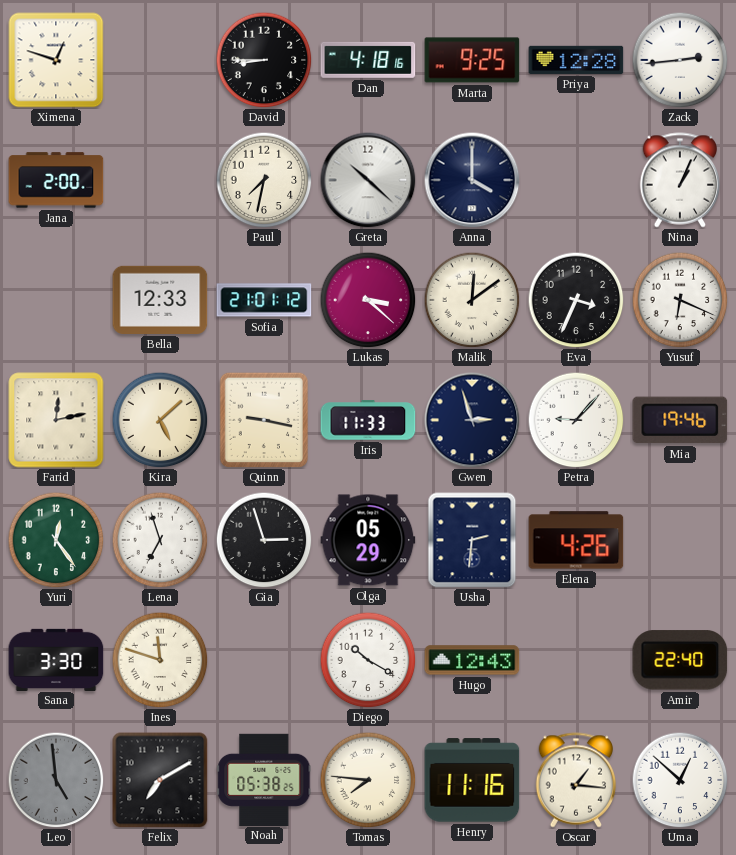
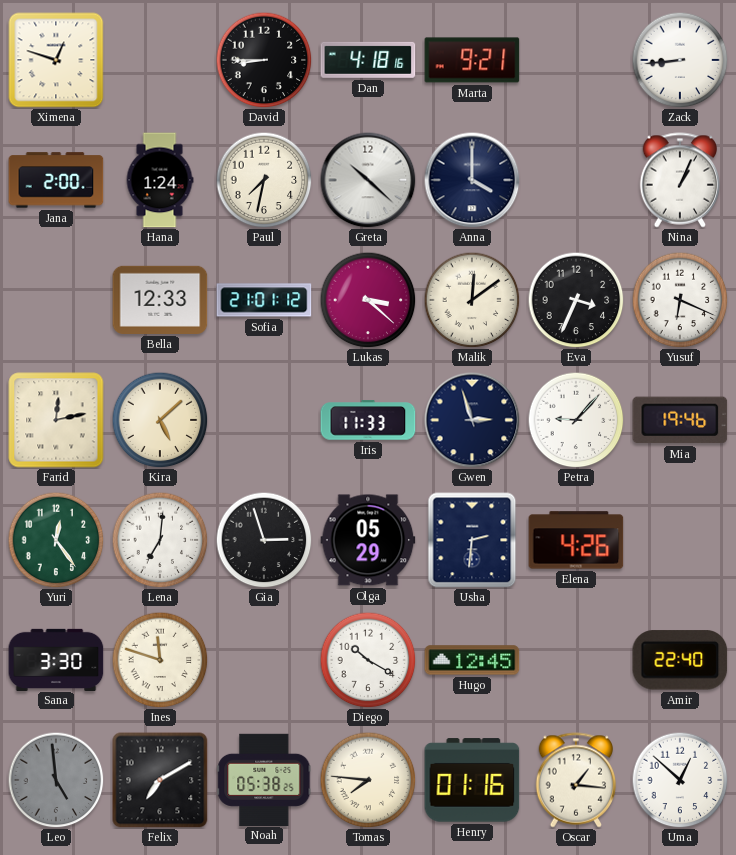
Marta: 9:25 -> 9:21 (472, 60)
Priya: 12:28 -> none (576, 60)
Zack: 2:44 -> 8:44 (680, 60)
Hana: none -> 1:24 (160, 180)
Quinn: 9:17 -> none (264, 420)
Lena: 6:57 -> 7:01 (160, 540)
Hugo: 12:43 -> 12:45 (472, 660)
Henry: 11:16 -> 01:16 (472, 780)
